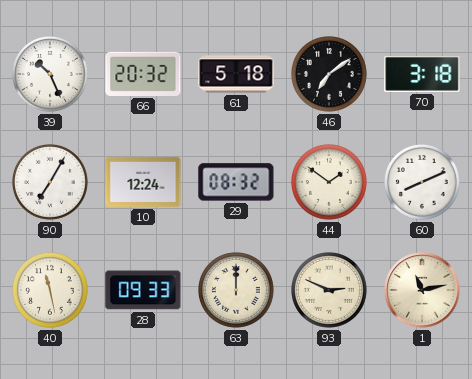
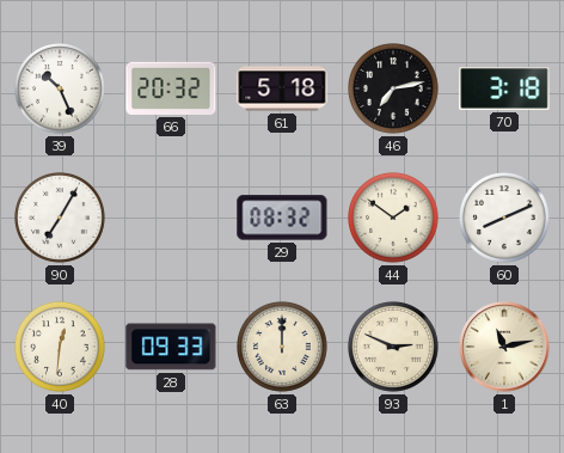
46: 7:09 -> 7:13 (394, 90)
10: 12:24 -> none (143, 182)
40: 11:28 -> 12:31 (61, 348)
